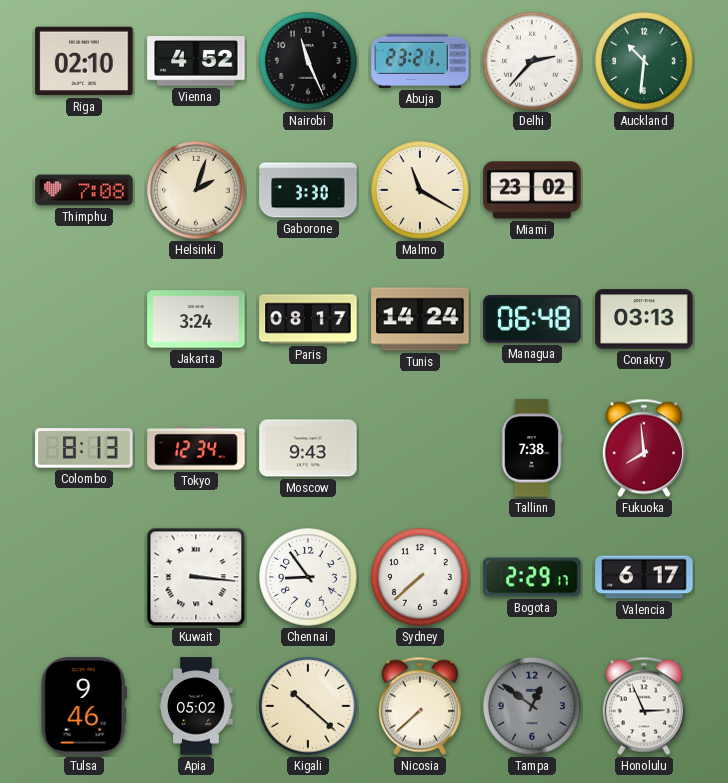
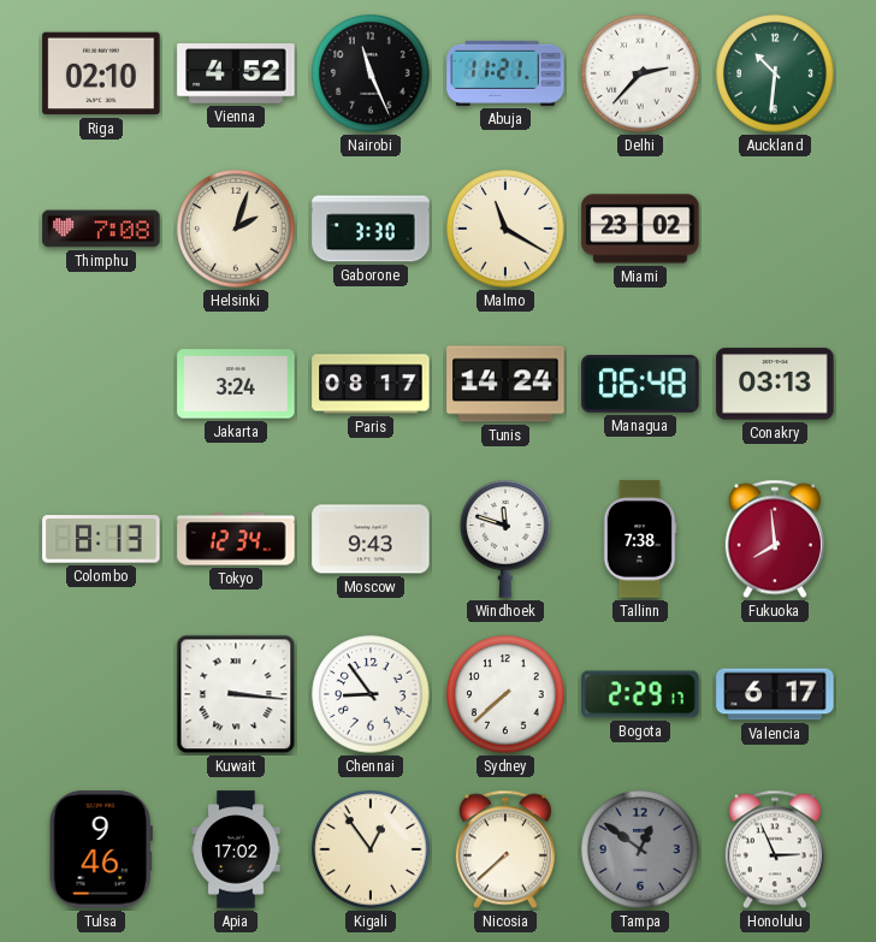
Abuja: 23:21 -> 11:21 (505, 73)
Windhoek: none -> 11:48 (505, 539)
Apia: 05:02 -> 17:02 (236, 849)
Kigali: 10:22 -> 12:54 (371, 849)
